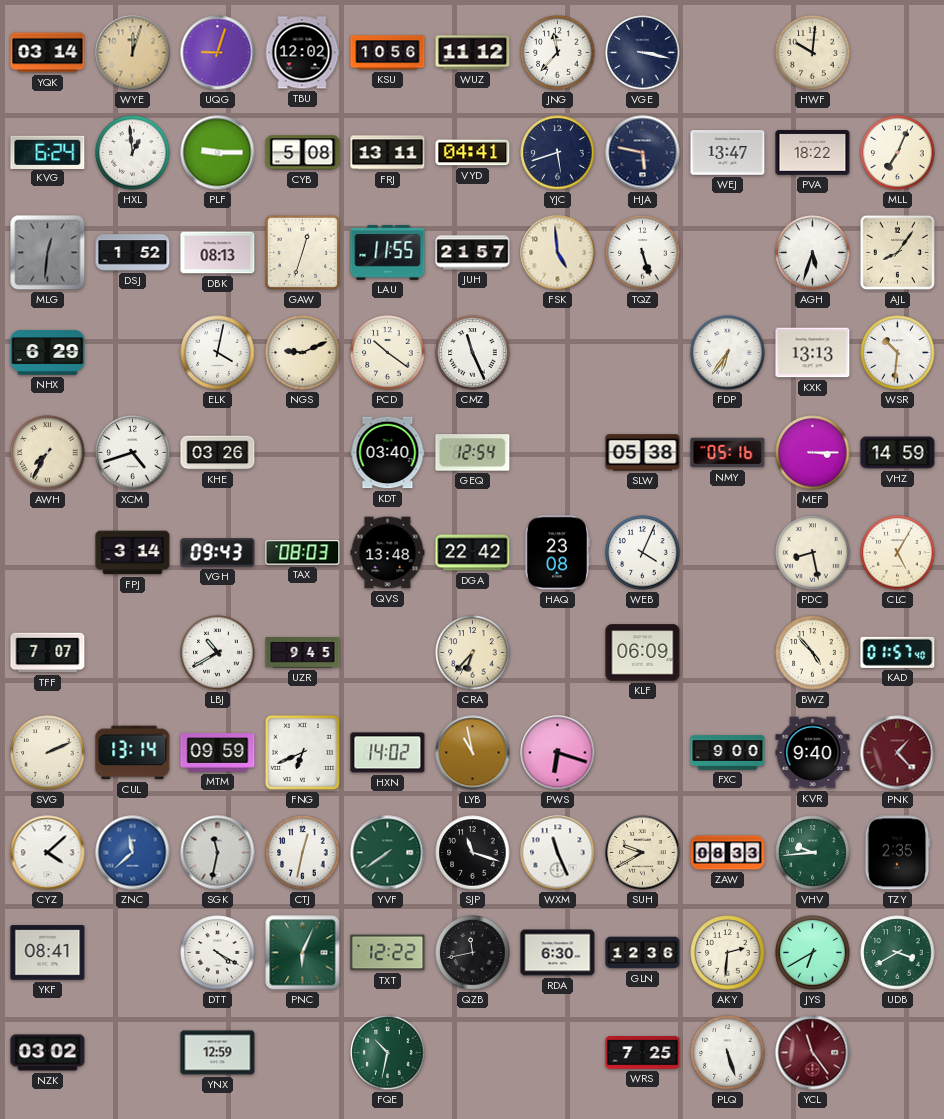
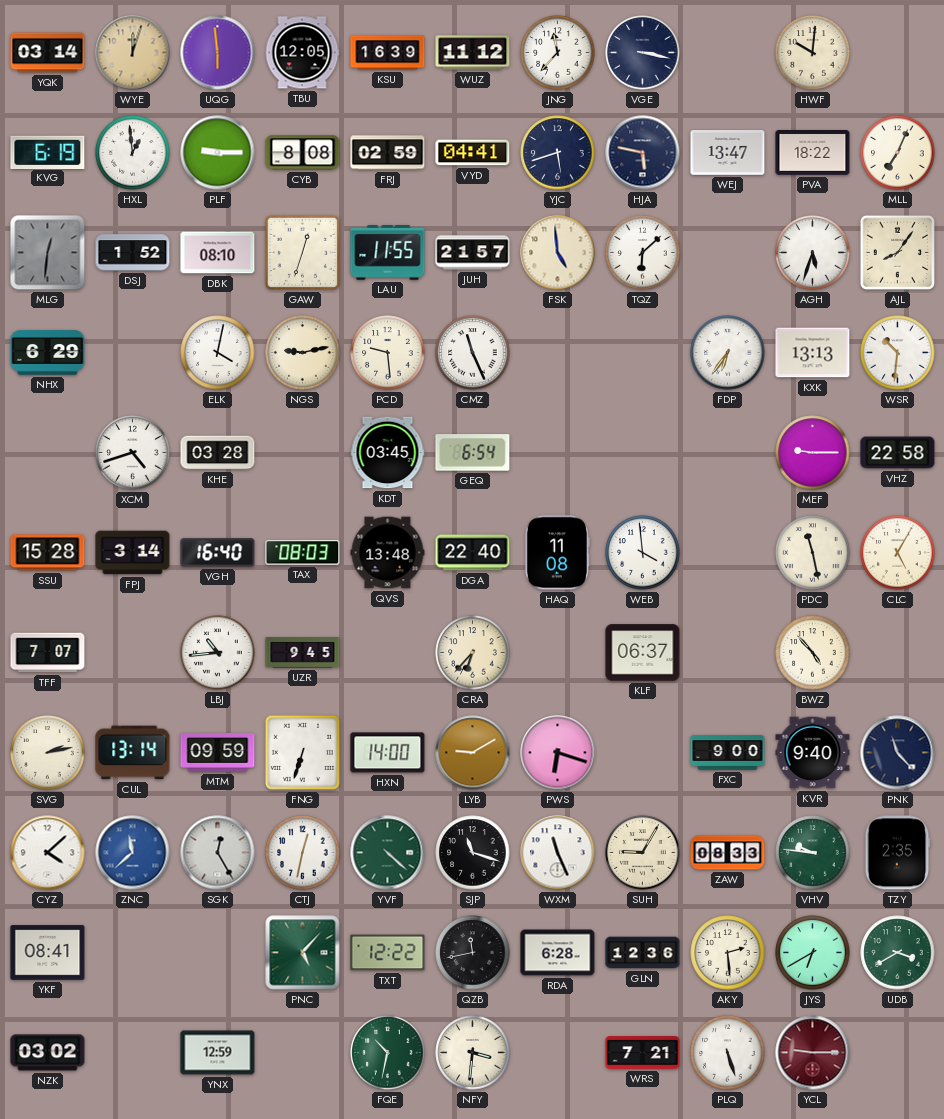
UQG: 9:03 -> 5:59 (218, 53)
TBU: 12:02 -> 12:05 (302, 53)
KSU: 10:56 -> 16:39 (388, 53)
KVG: 6:24 -> 6:19 (48, 152)
CYB: 5:08 -> 8:08 (303, 153)
FRJ: 13:11 -> 02:59 (388, 153)
DBK: 08:13 -> 08:10 (218, 253)
TQZ: 5:27 -> 6:08 (643, 253)
NGS: 9:11 -> 9:13 (303, 353)
PCD: 10:21 -> 9:29 (388, 353)
AWH: 7:35 -> none (48, 453)
KHE: 03:26 -> 03:28 (218, 453)
KDT: 03:40 -> 03:45 (388, 453)
GEQ: 12:54 -> 6:54 (473, 453)
SLW: 05:38 -> none (643, 453)
NMY: 05:16 -> none (728, 453)
MEF: 3:15 -> 9:15 (813, 453)
VHZ: 14:59 -> 22:58 (898, 453)
SSU: none -> 15:28 (48, 553)
VGH: 09:43 -> 16:40 (218, 553)
DGA: 22:42 -> 22:40 (473, 553)
HAQ: 23:08 -> 11:08 (557, 553)
WEB: 4:04 -> 3:59 (643, 553)
PDC: 8:28 -> 11:28 (813, 553)
LBJ: 10:40 -> 10:44 (218, 653)
KLF: 06:09 -> 06:37 (643, 653)
KAD: 01:57 -> none (898, 652)
SVG: 2:11 -> 2:13 (48, 753)
FNG: 6:41 -> 6:33 (302, 752)
HXN: 14:02 -> 14:00 (388, 753)
LYB: 10:58 -> 9:10 (473, 753)
PNK: 1:23 -> 11:23 (898, 753)
PNK dial: burgundy -> navy (898, 753)
SGK: 11:32 -> 12:25 (218, 853)
YVF: 7:39 -> 4:22 (388, 853)
SUH: 9:40 -> 9:05 (643, 853)
VHV: 9:44 -> 9:46 (813, 853)
DTT: 4:20 -> none (218, 953)
PNC: 6:04 -> 5:07 (303, 953)
RDA: 6:30 -> 6:28 (558, 953)
AKY: 2:31 -> 2:29 (728, 953)
NFY: none -> 3:31 (473, 1053)
WRS: 7:25 -> 7:21 (643, 1053)
YCL: 11:24 -> 9:15 (813, 1053)
